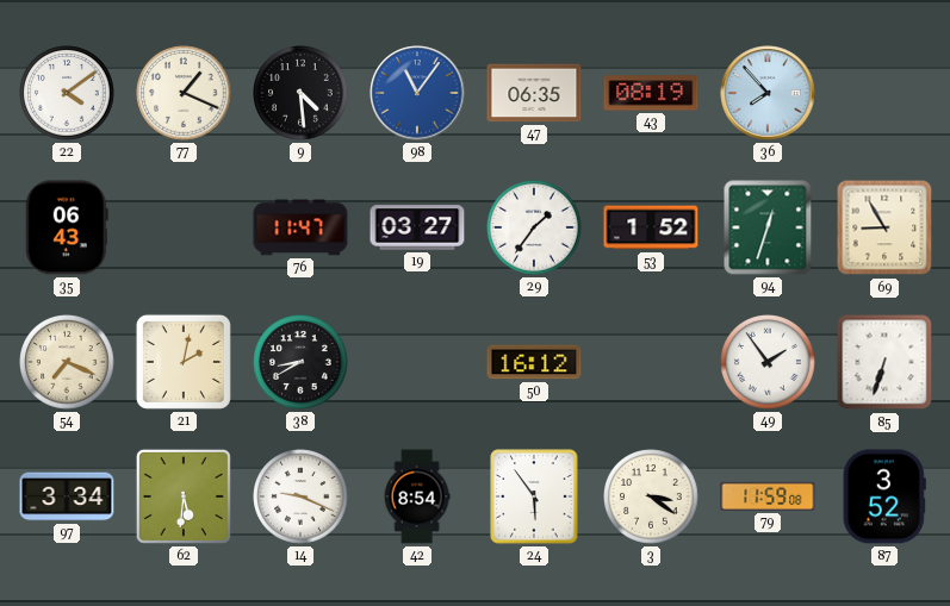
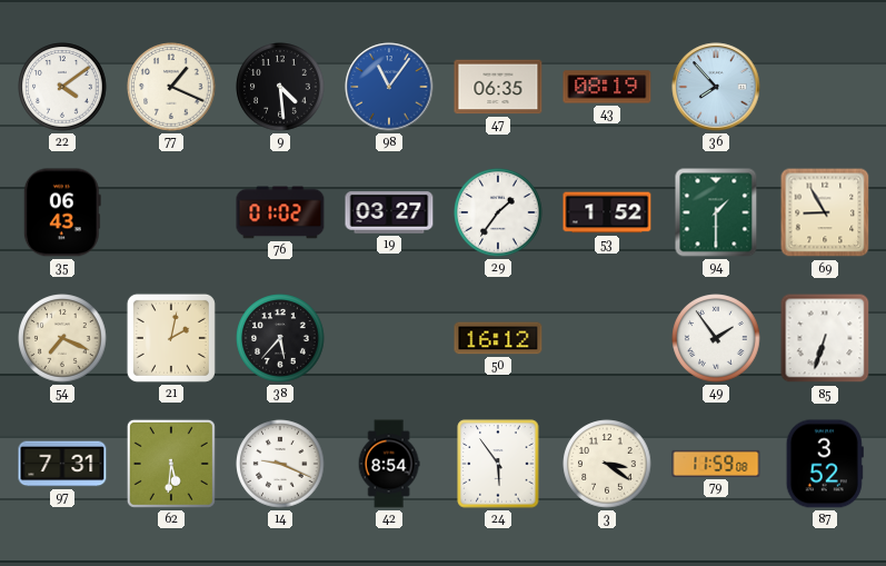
76: 11:47 -> 01:02 (280, 212)
94: 12:33 -> 1:30 (716, 212)
38: 8:40 -> 5:37 (280, 338)
97: 3:34 -> 7:31 (62, 464)
